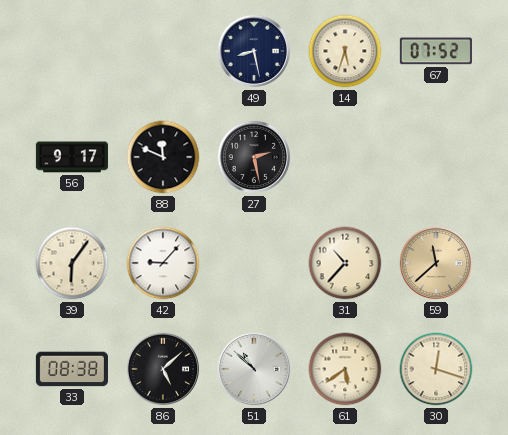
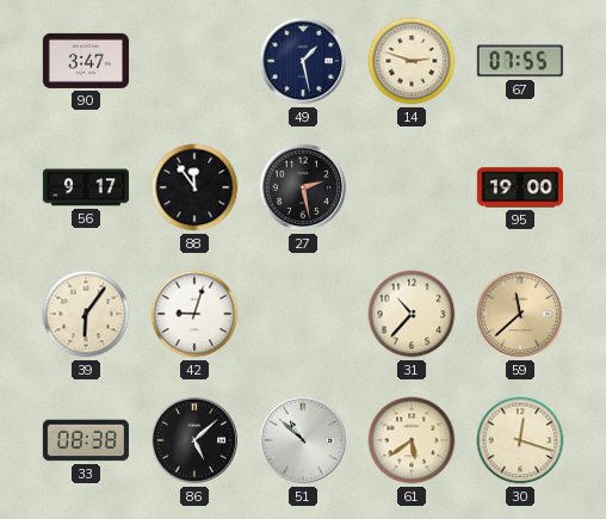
90: none -> 3:47 (86, 61)
49: 8:28 -> 1:28 (303, 61)
14: 5:33 -> 2:48 (412, 61)
67: 07:52 -> 07:55 (520, 61)
88: 11:49 -> 11:54 (194, 187)
95: none -> 19:00 (520, 187)
42: 9:07 -> 9:03 (194, 314)
